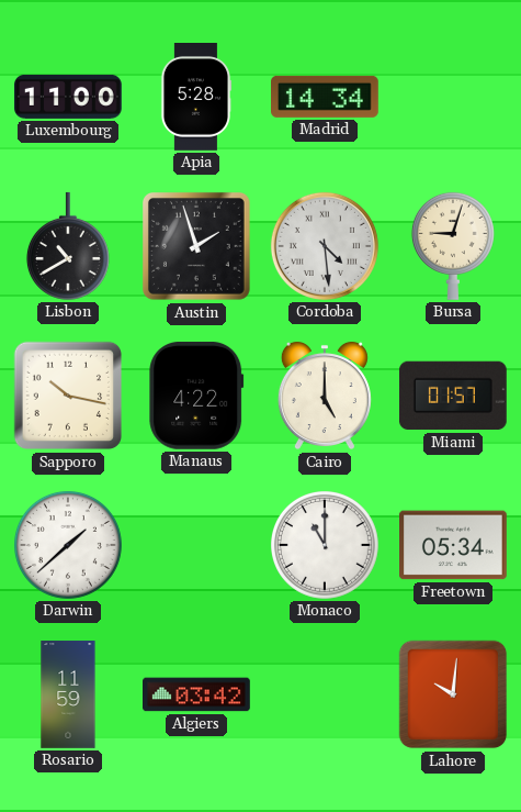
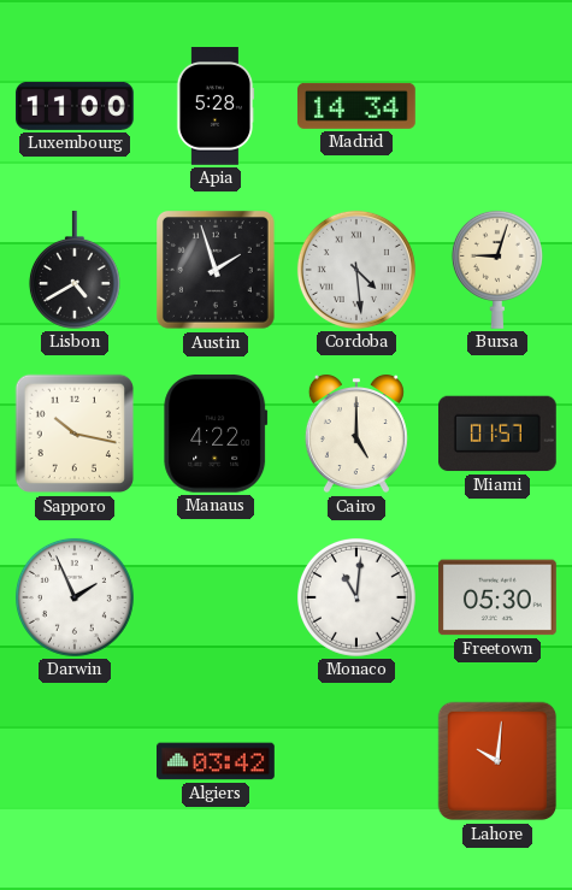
Lisbon: 10:40 -> 4:40 (75, 271)
Darwin: 1:38 -> 1:56 (75, 597)
Monaco: 11:00 -> 11:01 (356, 597)
Freetown: 05:34 -> 05:30 (499, 597)
Rosario: 11:59 -> none (68, 694)
